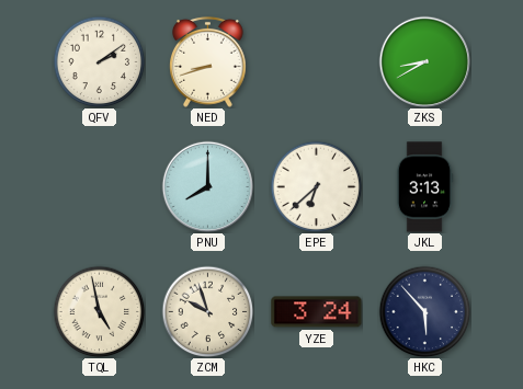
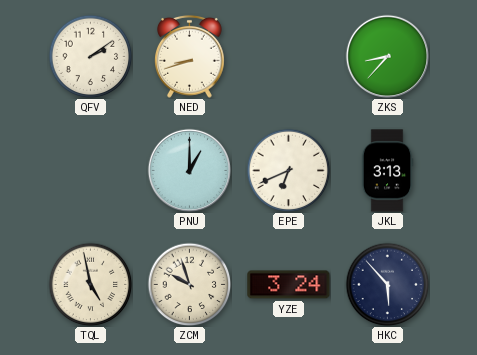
ZKS: 8:40 -> 8:37 (387, 56)
PNU: 8:00 -> 1:00 (189, 170)
EPE: 6:38 -> 6:41 (288, 170)
